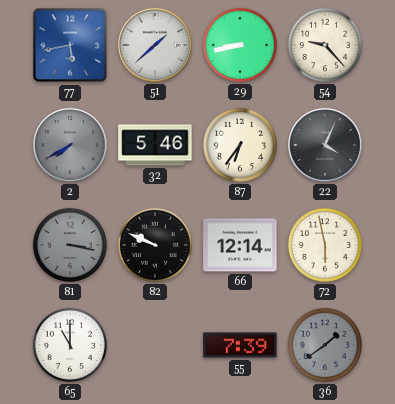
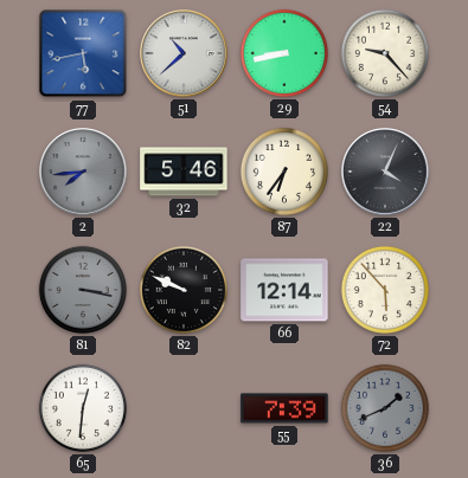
51: 1:38 -> 10:38 (184, 53)
2: 7:40 -> 7:44 (83, 172)
72: 5:58 -> 5:53 (385, 290)
65: 11:00 -> 12:31 (83, 408)
36: 1:39 -> 1:41 (385, 408)
